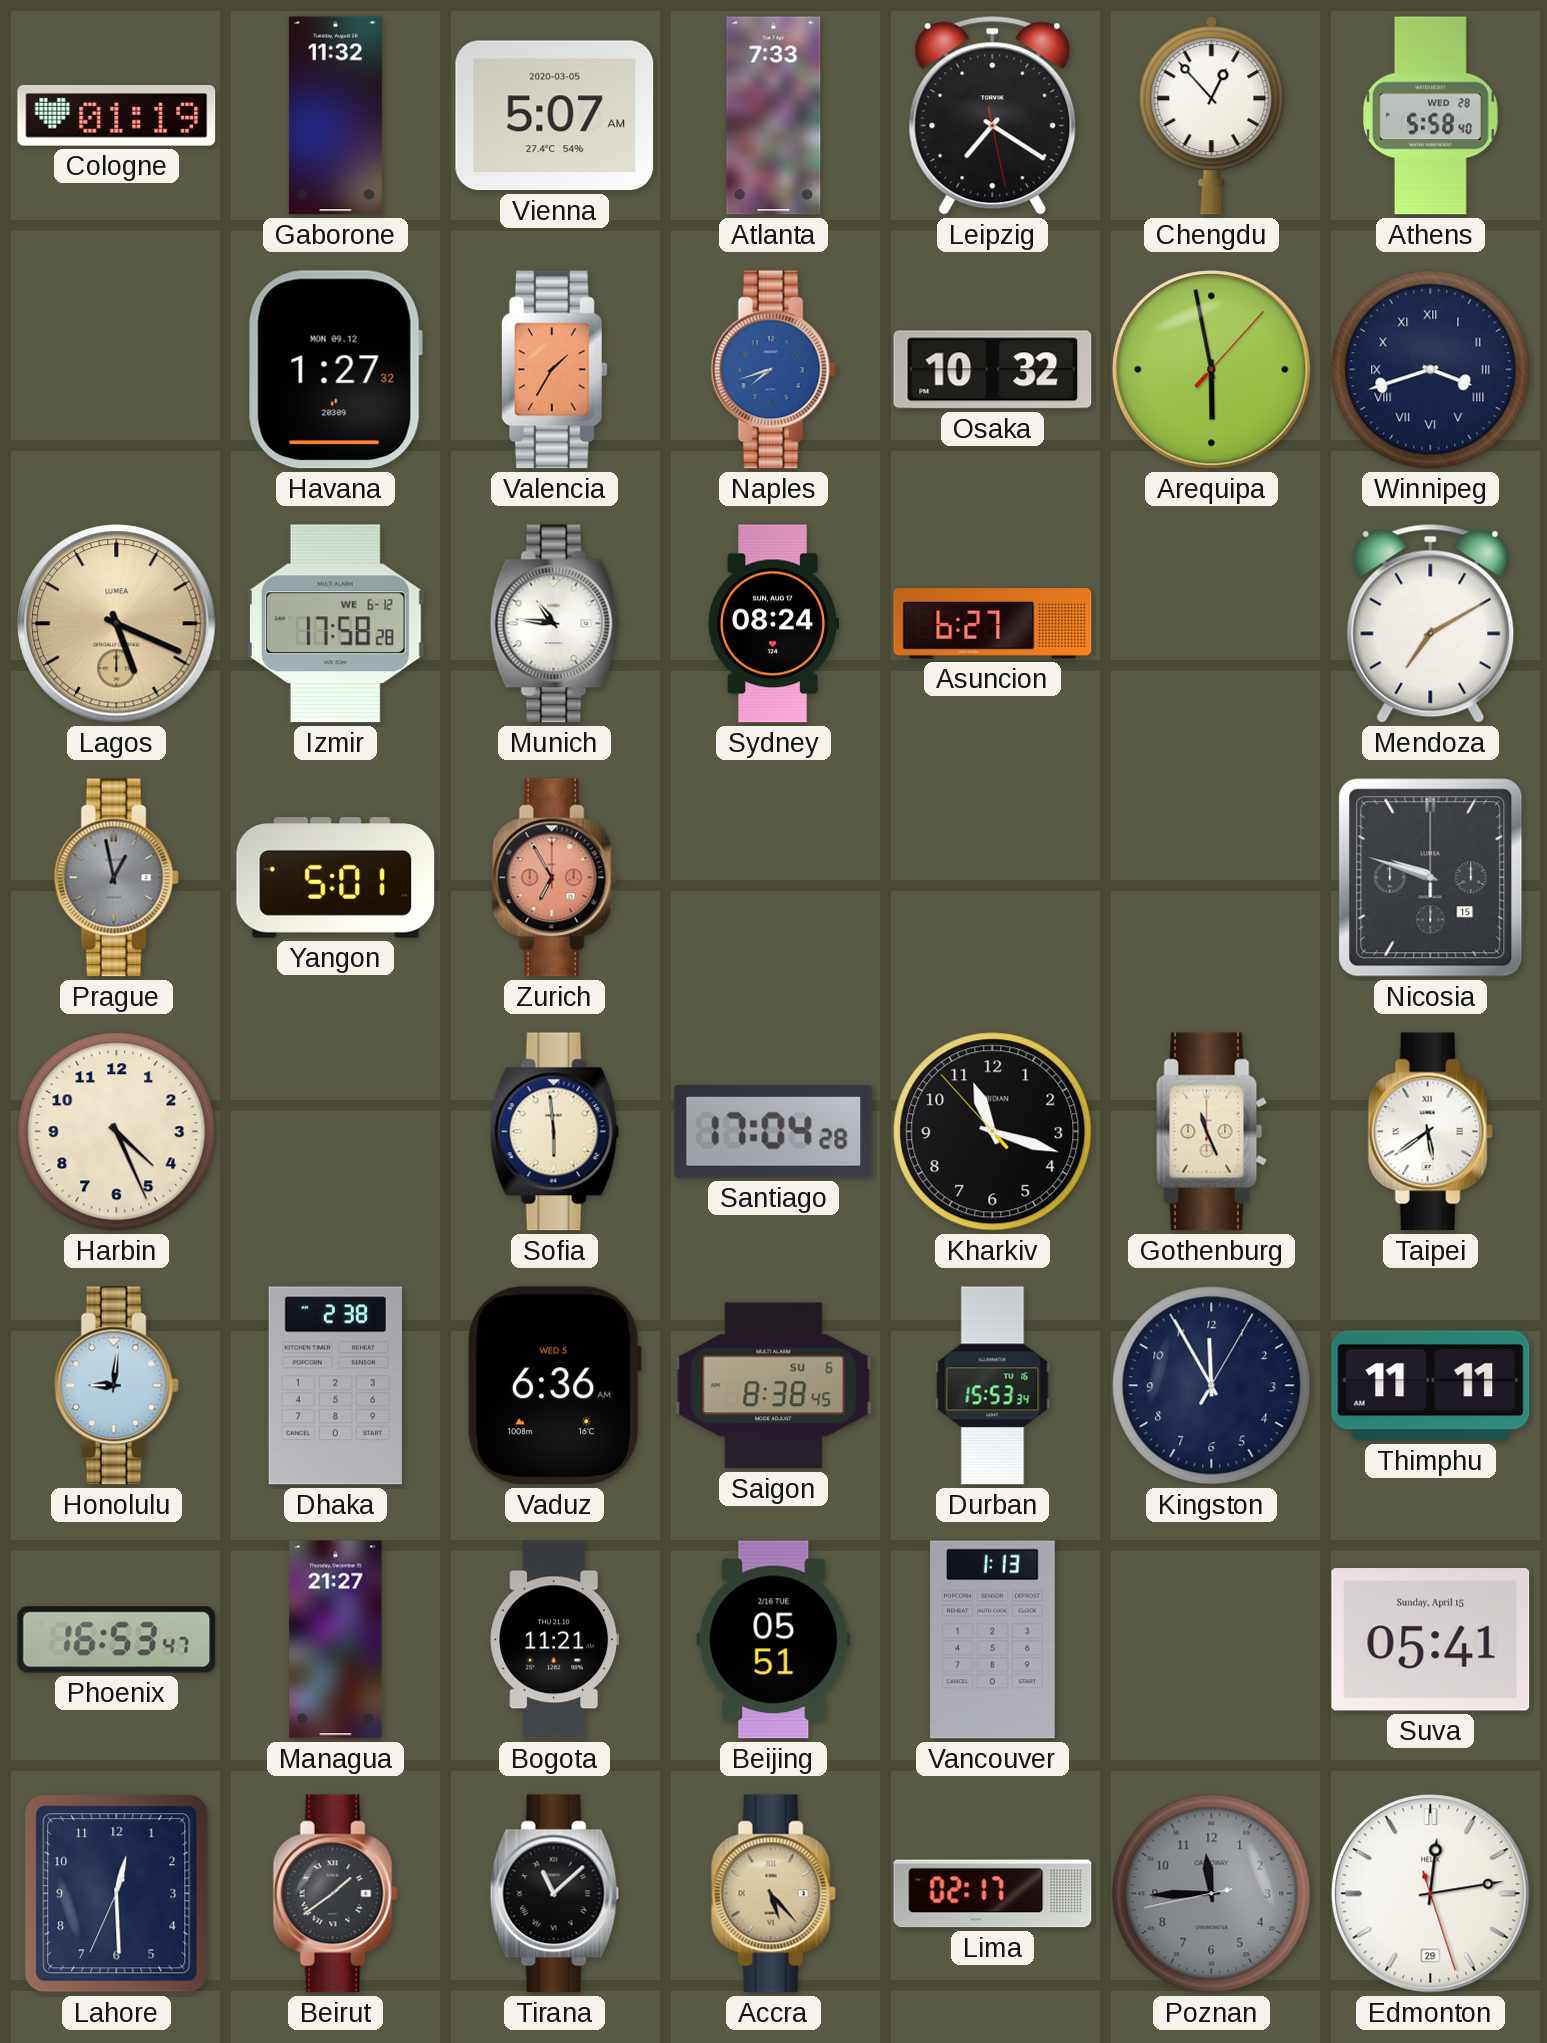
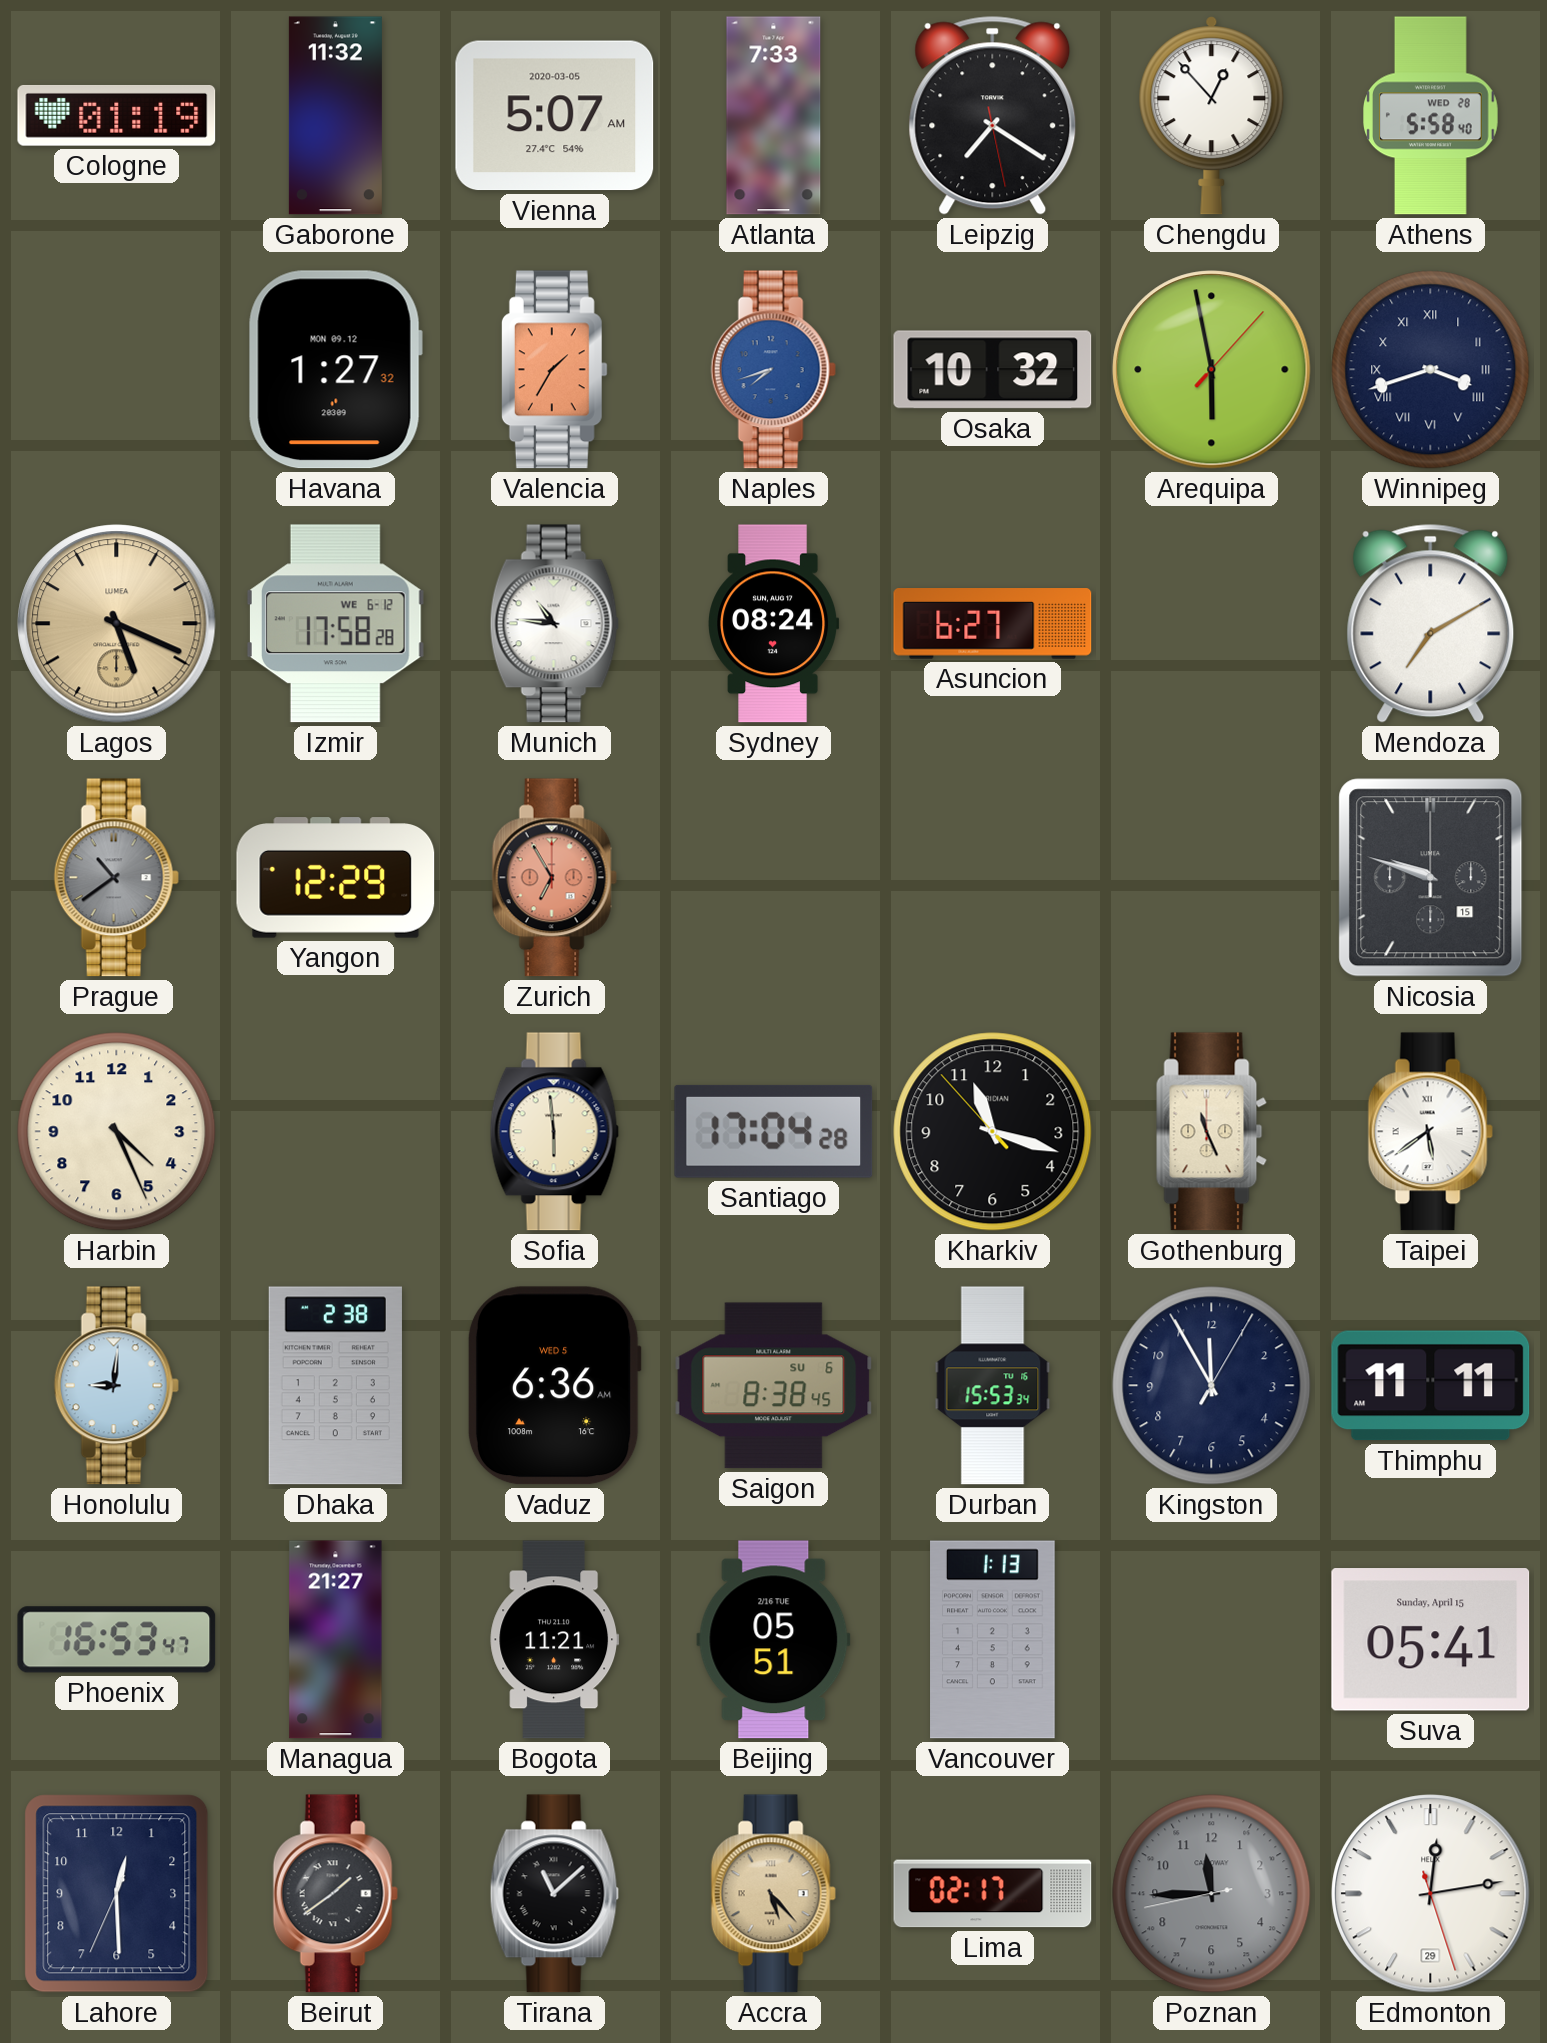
Prague: 12:58 -> 10:39 (116, 878)
Yangon: 5:01 -> 12:29 (336, 878)
